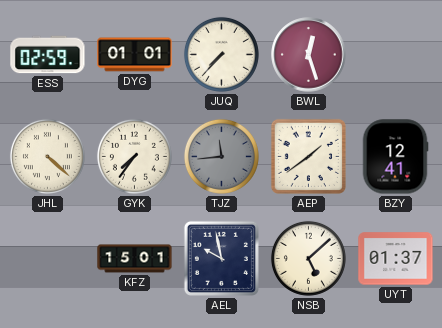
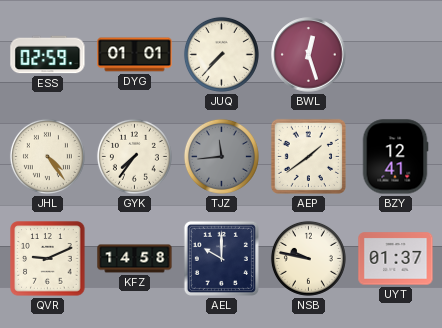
JHL: 4:22 -> 4:24 (47, 156)
QVR: none -> 9:11 (48, 259)
KFZ: 15:01 -> 14:58 (135, 259)
AEL: 9:58 -> 10:00 (221, 258)
NSB: 5:08 -> 9:47 (308, 258)
